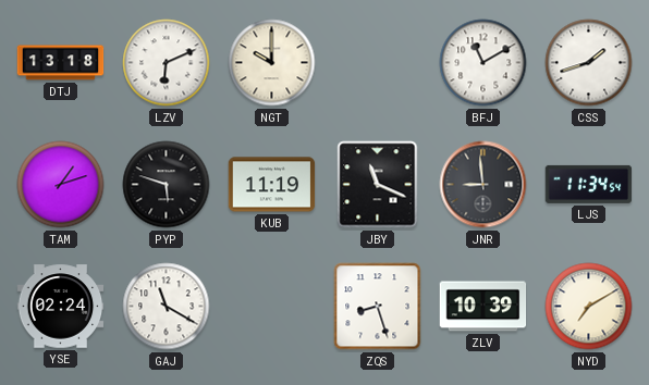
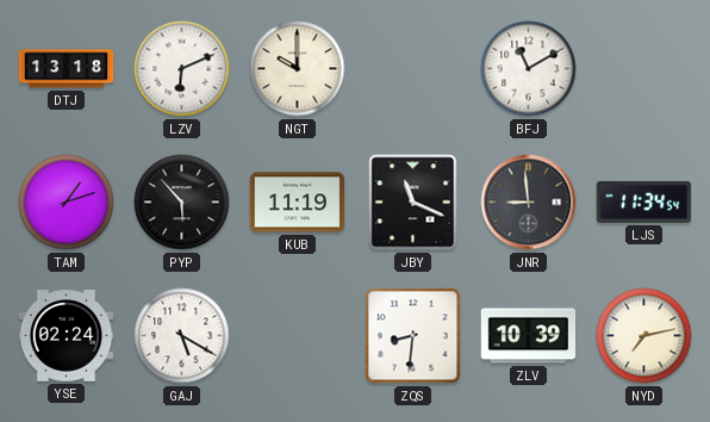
CSS: 1:42 -> none (589, 63)
PYP: 5:48 -> 5:53 (182, 203)
GAJ: 11:20 -> 5:20 (182, 336)
ZQS: 8:27 -> 8:31 (413, 336)
NYD: 7:10 -> 7:13 (644, 336)
